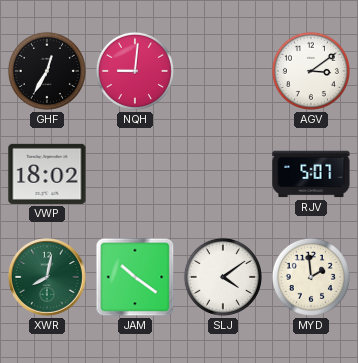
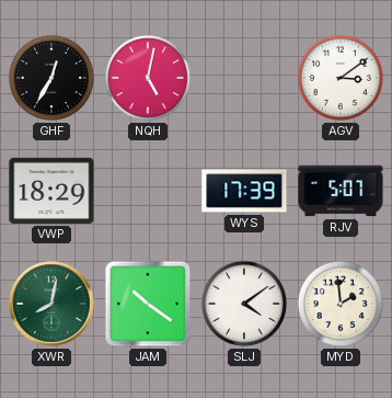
NQH: 9:01 -> 5:02 (148, 78)
VWP: 18:02 -> 18:29 (51, 191)
WYS: none -> 17:39 (244, 191)
